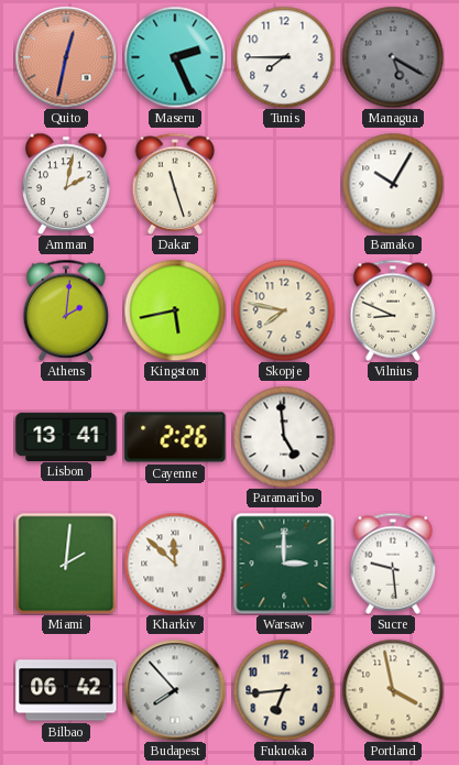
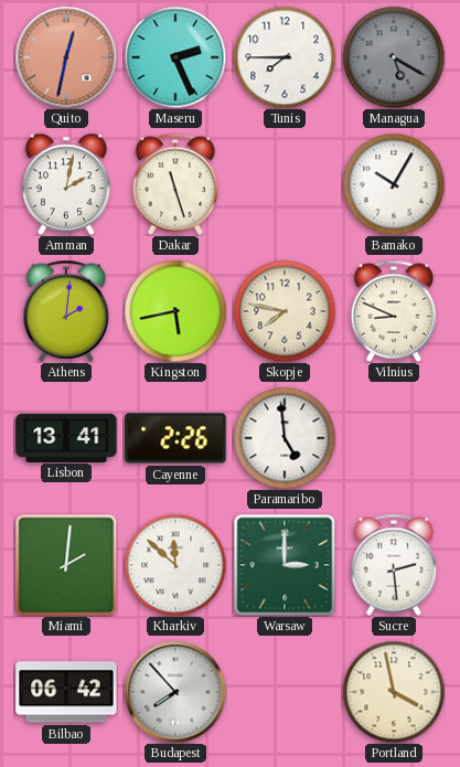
Sucre: 9:29 -> 2:29 (394, 565)
Fukuoka: 6:44 -> none (284, 690)
